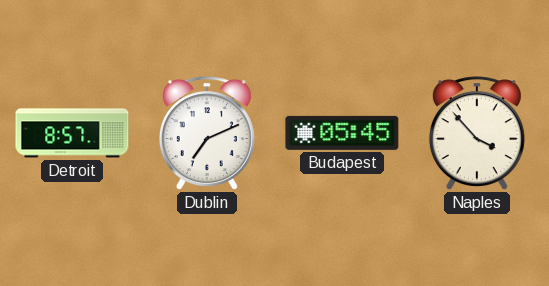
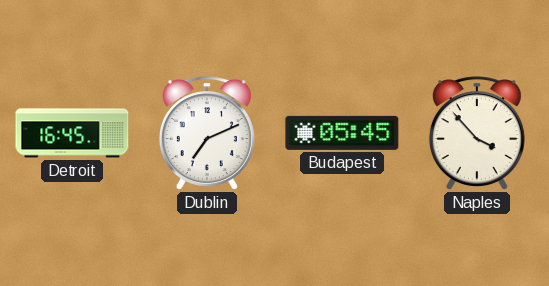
Detroit: 8:57 -> 16:45 (72, 133)
